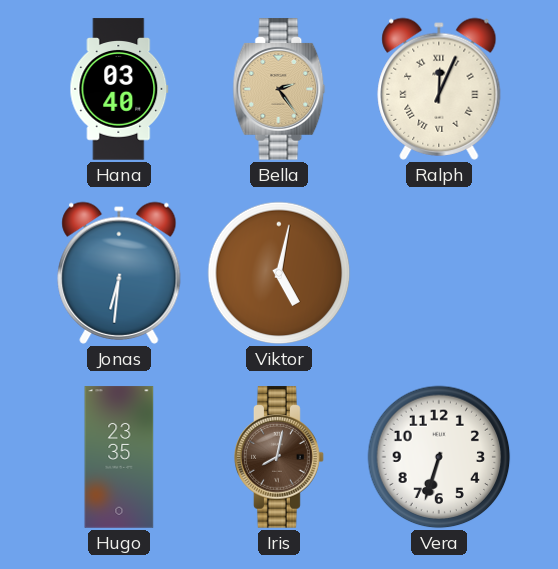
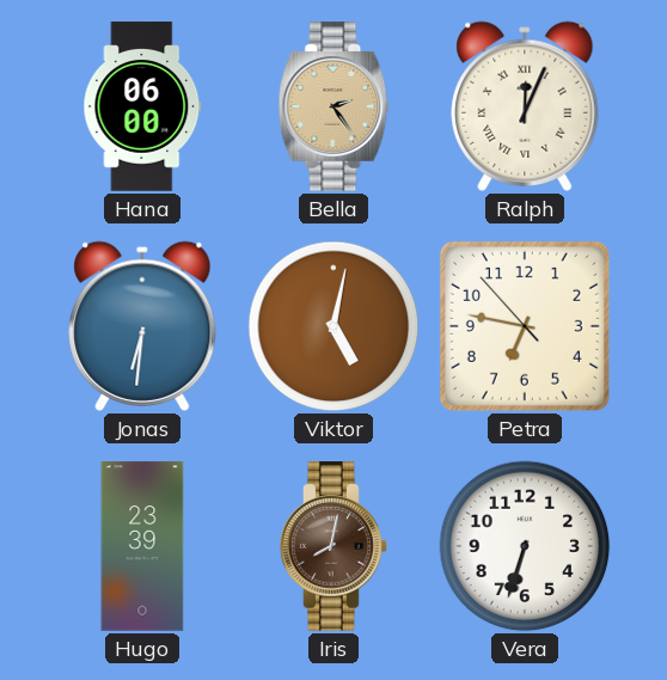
Hana: 03:40 -> 06:00 (142, 106)
Petra: none -> 6:46 (525, 326)
Hugo: 23:35 -> 23:39 (142, 546)
